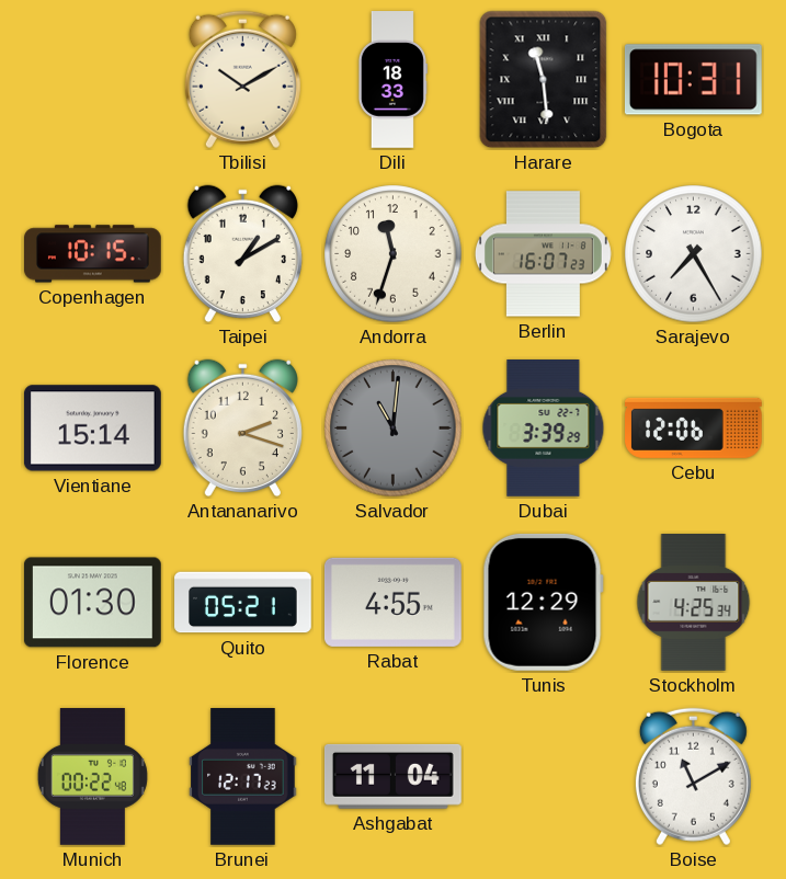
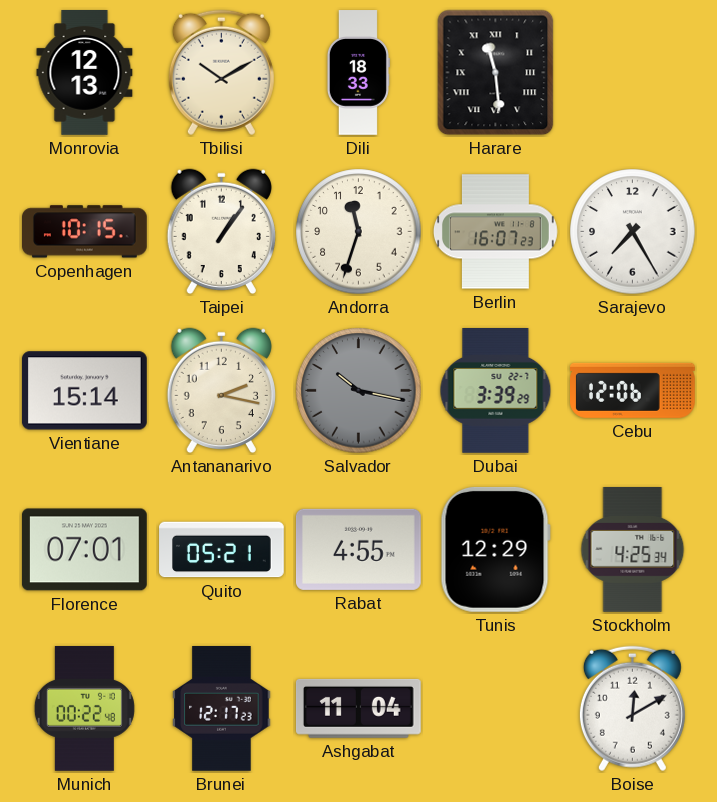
Monrovia: none -> 12:13 (85, 73)
Bogota: 10:31 -> none (693, 80)
Taipei: 1:10 -> 1:06 (221, 232)
Antananarivo: 2:18 -> 2:17 (221, 391)
Salvador: 11:01 -> 10:17 (359, 391)
Florence: 01:30 -> 07:01 (84, 550)
Boise: 11:10 -> 12:10 (632, 709)
